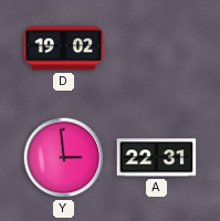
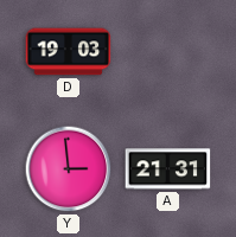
D: 19:02 -> 19:03 (69, 52)
A: 22:31 -> 21:31 (168, 169)
